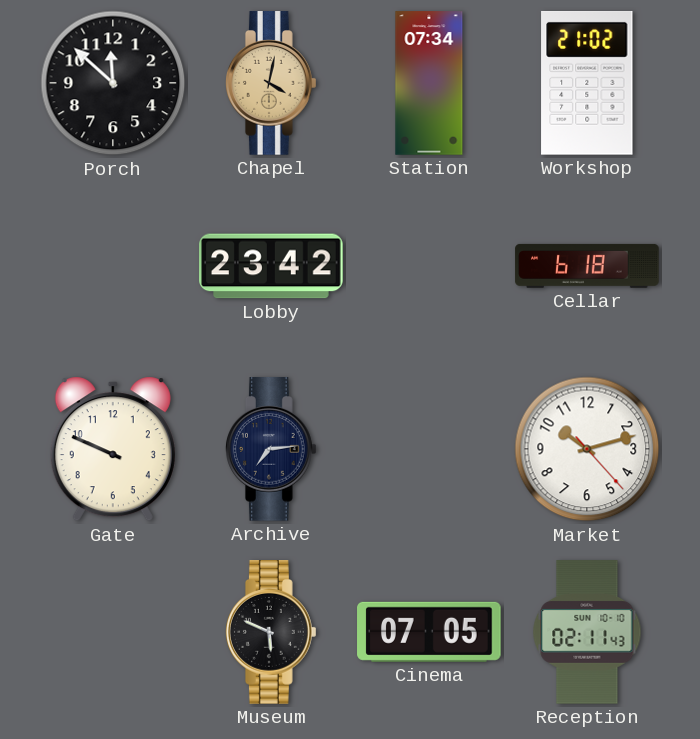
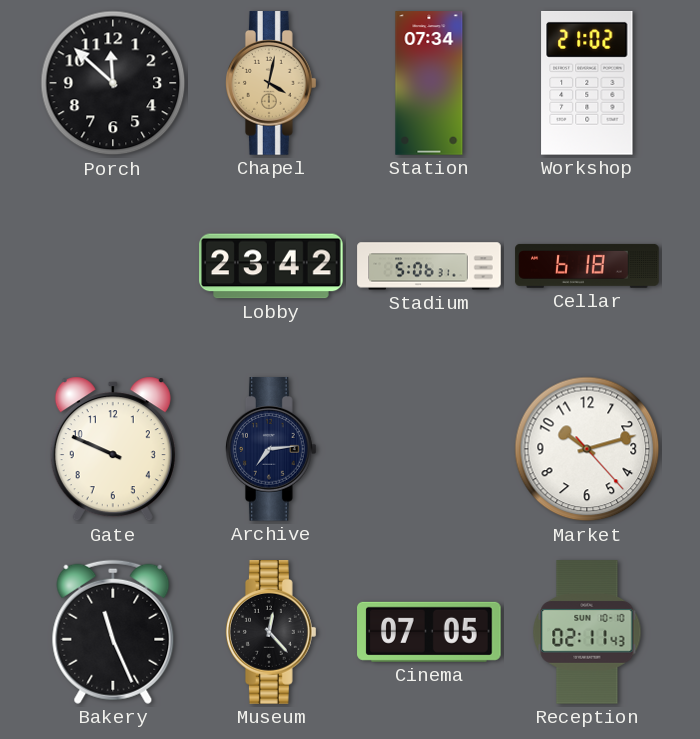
Stadium: none -> 5:06 (429, 266)
Bakery: none -> 11:26 (113, 632)
Museum: 5:49 -> 12:23 (272, 632)
